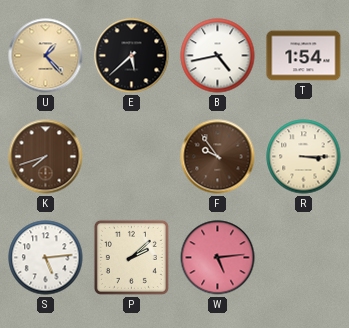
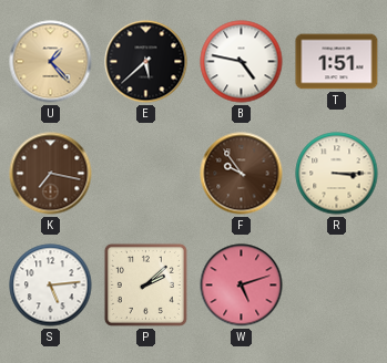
B: 4:43 -> 4:47 (242, 62)
T: 1:54 -> 1:51 (337, 62)
K: 7:42 -> 7:17 (51, 174)
W: 5:14 -> 5:12 (242, 286)
